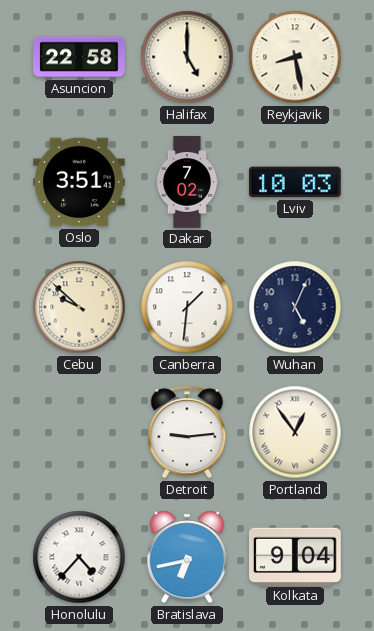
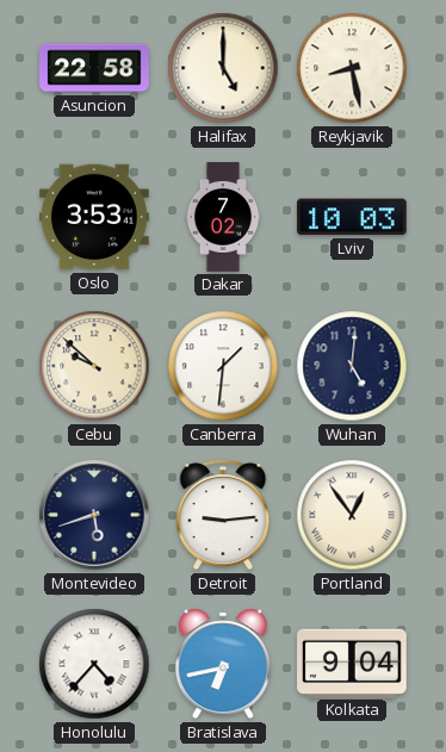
Oslo: 3:51 -> 3:53 (95, 217)
Wuhan: 5:04 -> 5:01 (352, 366)
Montevideo: none -> 5:42 (94, 515)
